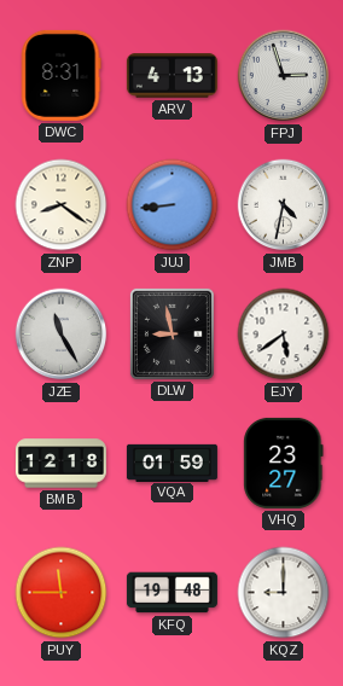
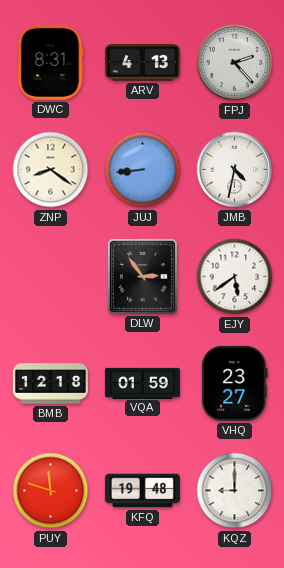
FPJ: 2:57 -> 2:23 (235, 63)
JZE: 11:25 -> none (62, 335)
DLW: 8:58 -> 2:54 (142, 276)
PUY: 11:45 -> 11:48 (51, 491)
